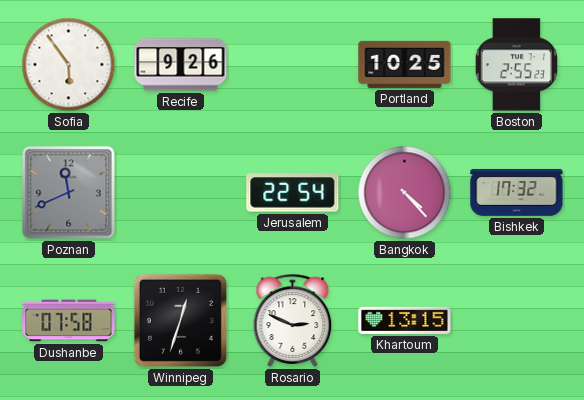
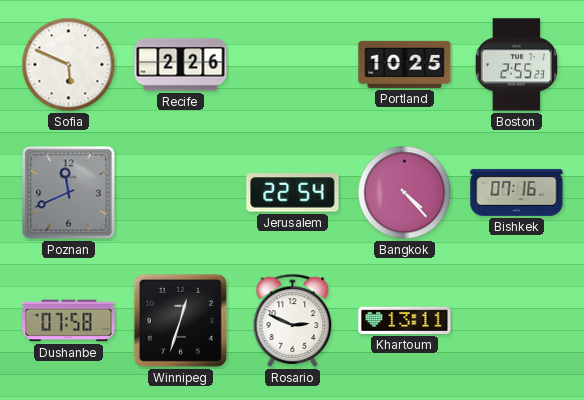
Sofia: 5:54 -> 5:49 (69, 65)
Recife: 9:26 -> 2:26 (181, 65)
Bishkek: 17:32 -> 07:16 (517, 192)
Khartoum: 13:15 -> 13:11 (405, 320)
